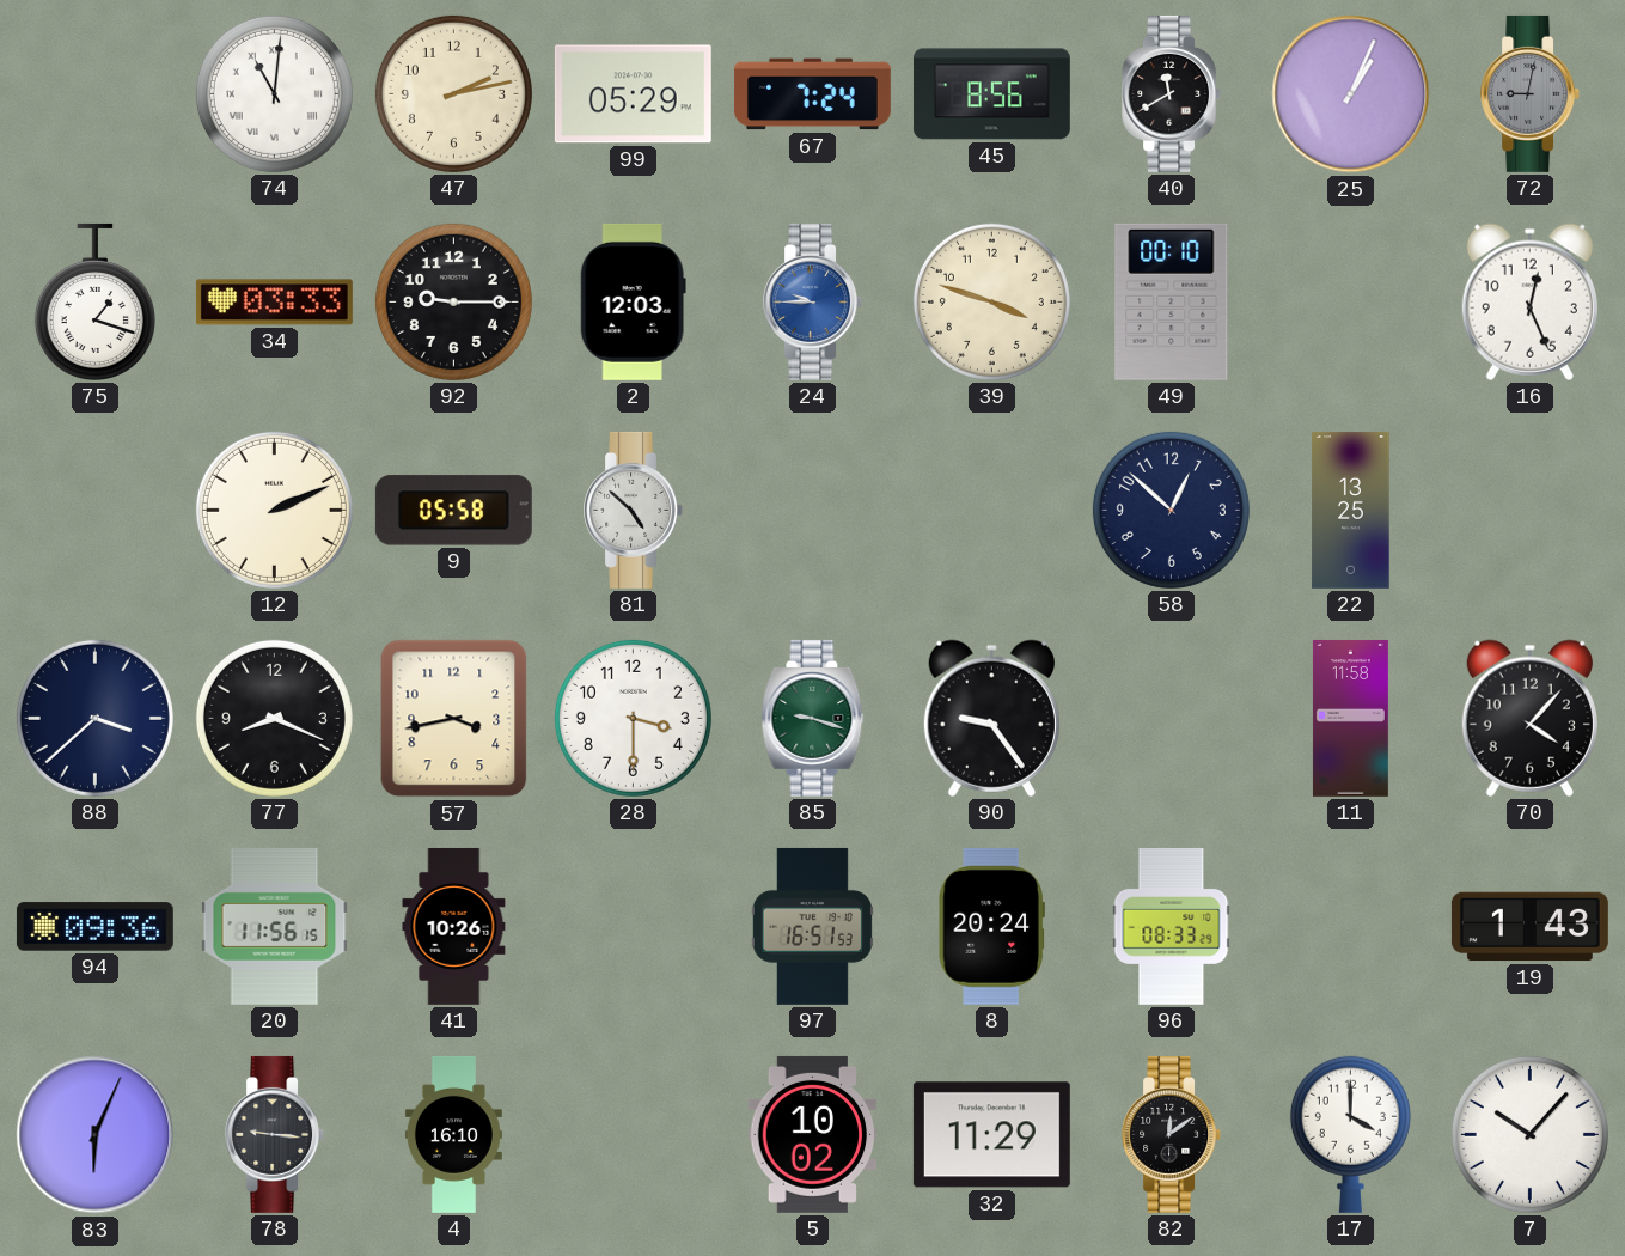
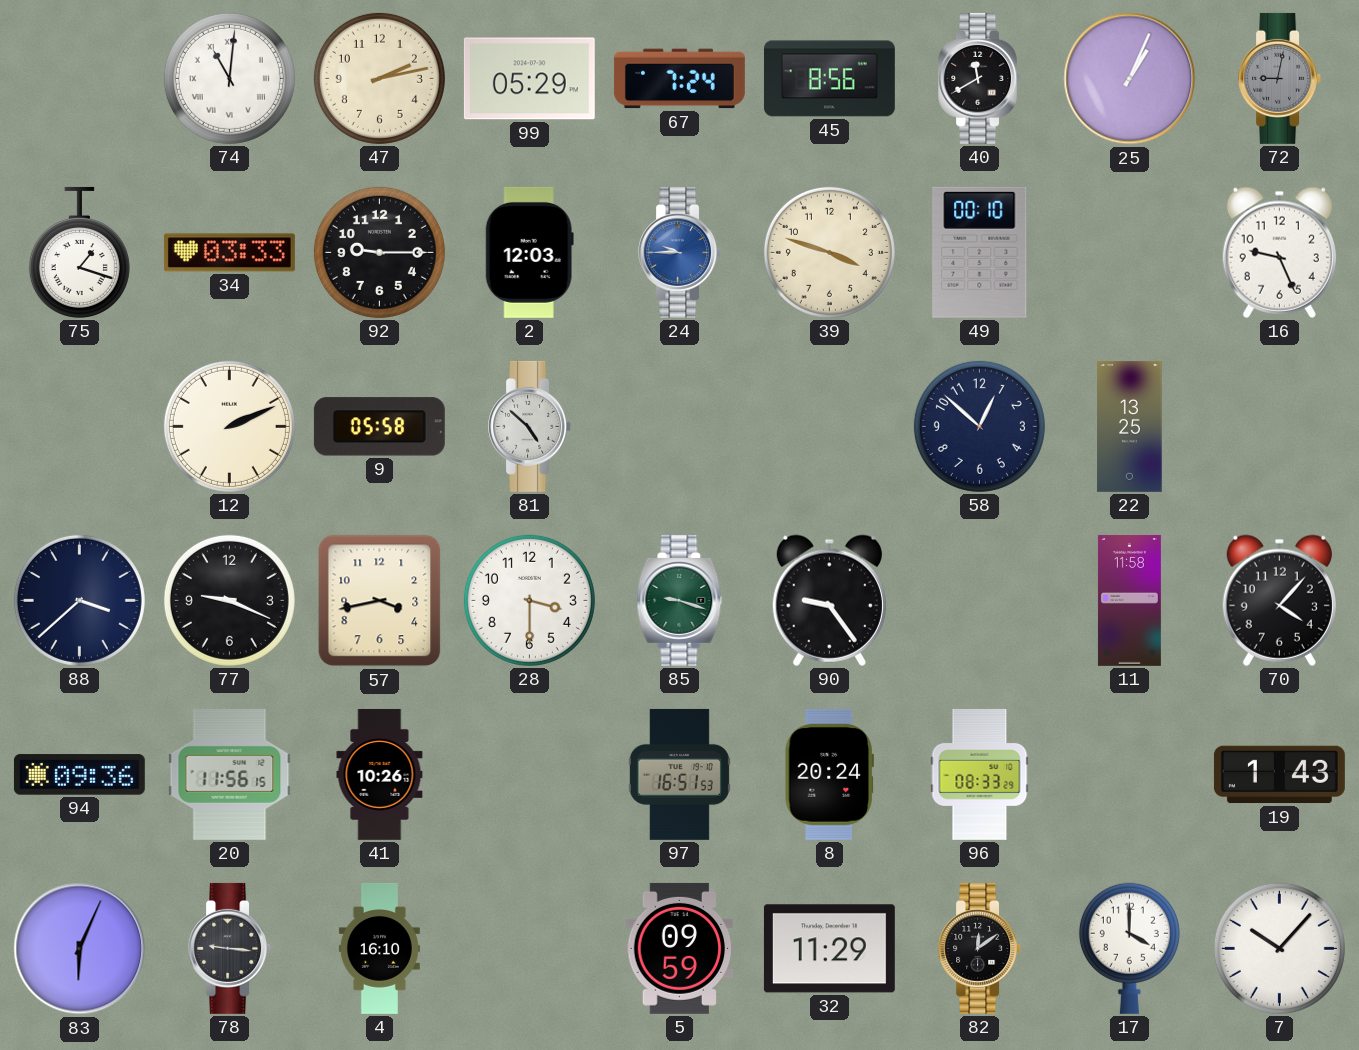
16: 12:26 -> 9:26 (1279, 252)
77: 8:19 -> 9:19 (229, 600)
5: 10:02 -> 09:59 (680, 948)
